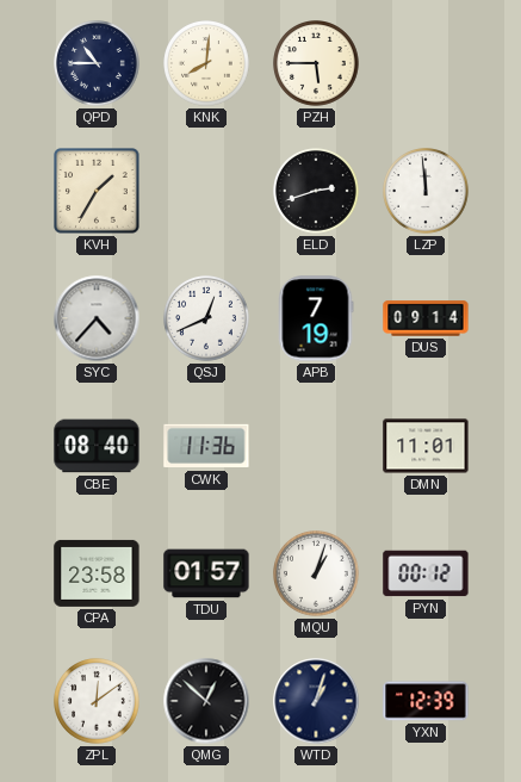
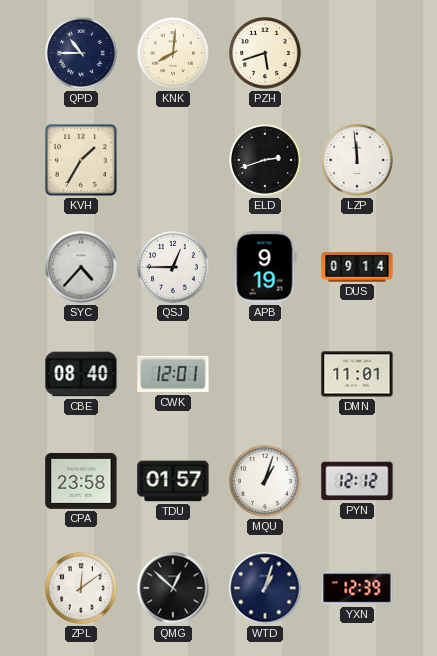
PZH: 5:45 -> 5:42 (266, 54)
QSJ: 12:41 -> 12:45 (174, 268)
APB: 7:19 -> 9:19 (265, 267)
CWK: 11:36 -> 12:01 (173, 374)
PYN: 00:12 -> 12:12 (357, 481)
